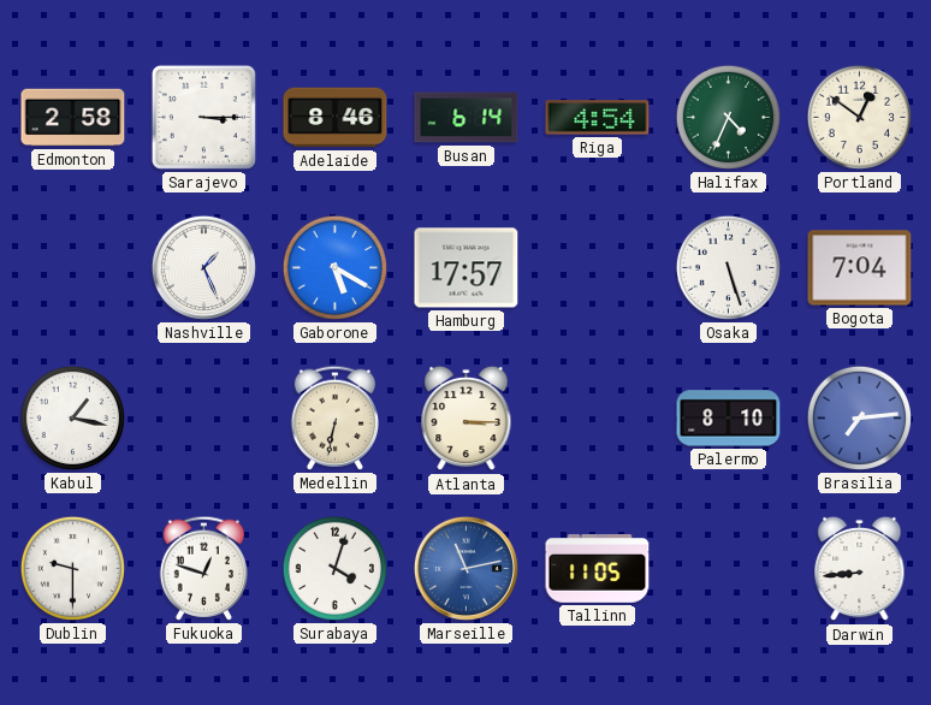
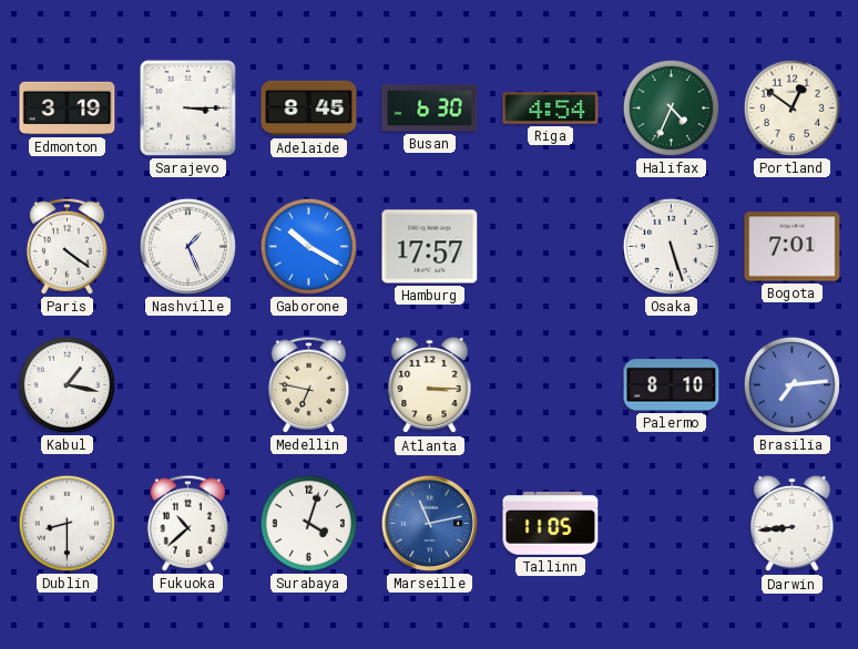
Edmonton: 2:58 -> 3:19 (68, 109)
Adelaide: 8:46 -> 8:45 (309, 109)
Busan: 6:14 -> 6:30 (430, 109)
Paris: none -> 4:21 (67, 246)
Gaborone: 5:20 -> 10:20 (308, 246)
Bogota: 7:04 -> 7:01 (793, 247)
Medellin: 6:32 -> 6:47 (308, 384)
Dublin: 9:30 -> 8:30 (67, 523)
Fukuoka: 12:48 -> 10:38 (187, 523)
